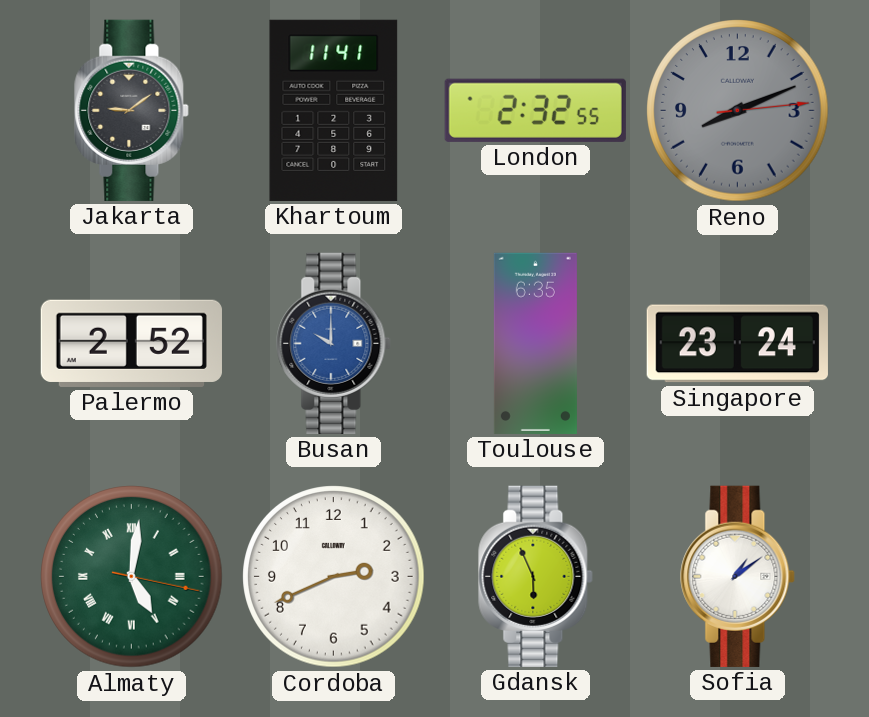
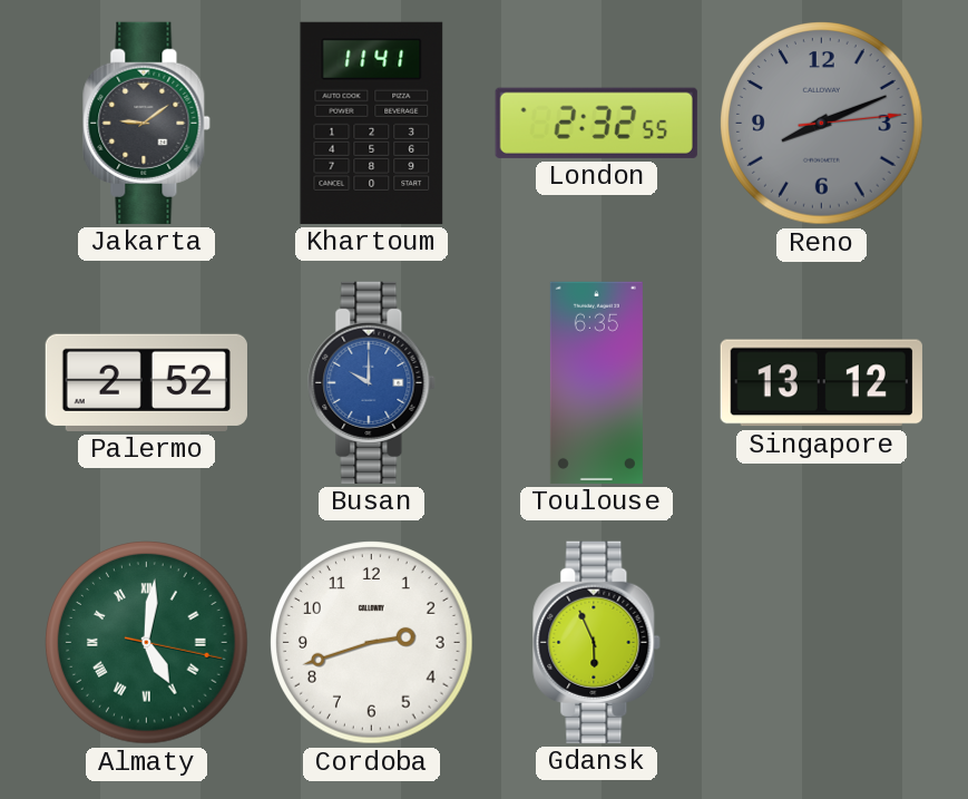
Singapore: 23:24 -> 13:12 (821, 383)
Cordoba: 2:41 -> 2:42 (372, 643)
Sofia: 1:09 -> none (738, 576)
